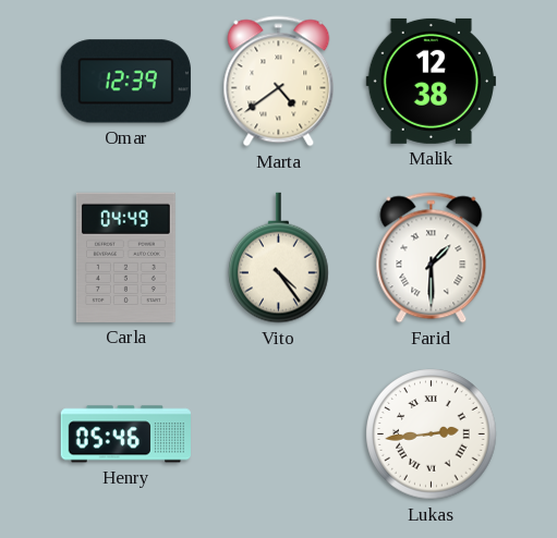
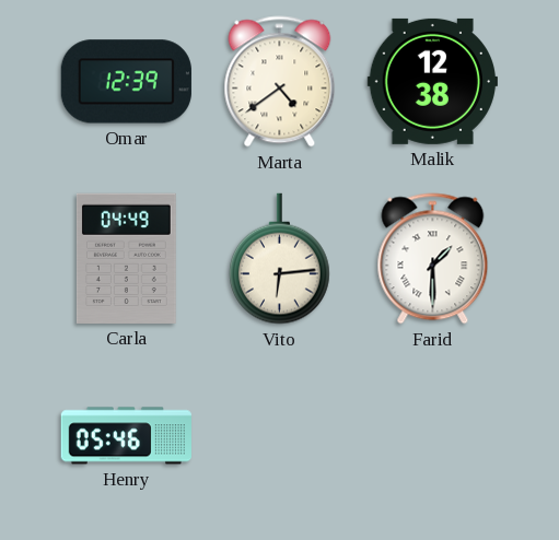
Vito: 4:24 -> 6:14 (280, 259)
Lukas: 2:44 -> none (432, 435)
